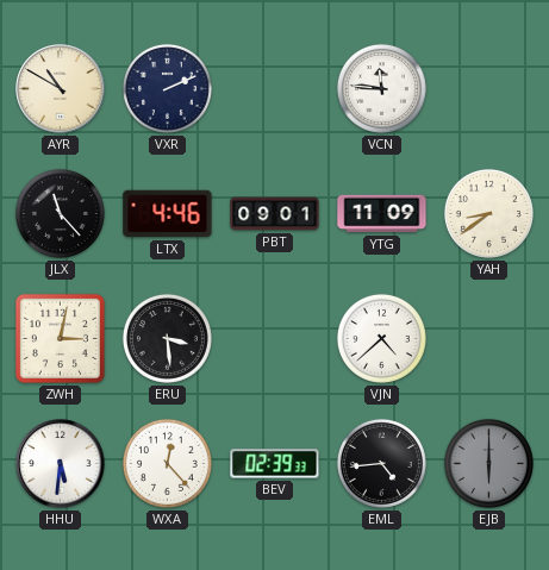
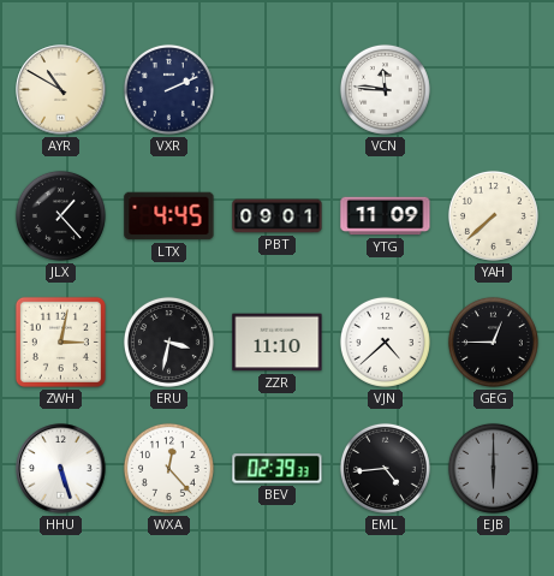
JLX: 11:23 -> 1:23 (60, 215)
LTX: 4:46 -> 4:45 (169, 216)
YAH: 8:39 -> 7:38 (493, 215)
ERU: 3:29 -> 3:32 (168, 342)
ZZR: none -> 11:10 (278, 343)
GEG: none -> 12:45 (493, 342)
HHU: 5:31 -> 5:27 (61, 469)
